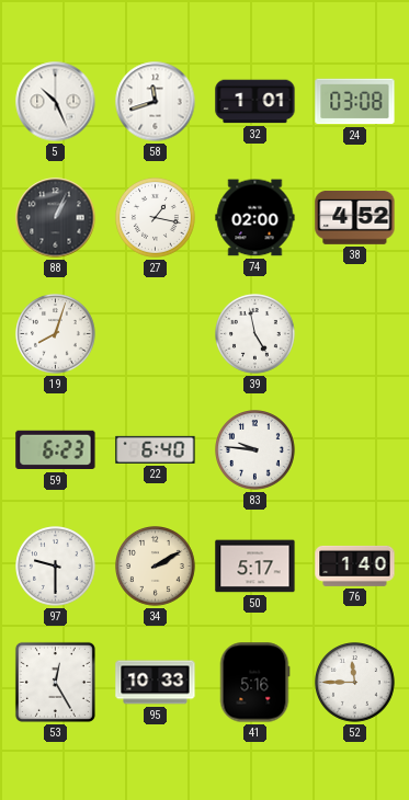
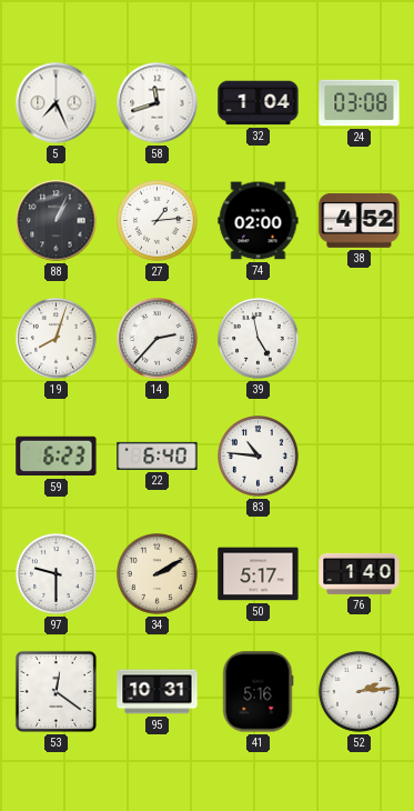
5: 10:26 -> 7:26 (57, 103)
32: 1:01 -> 1:04 (259, 103)
27: 1:17 -> 1:14 (158, 221)
14: none -> 2:37 (158, 339)
83: 9:46 -> 10:46 (259, 457)
53: 12:25 -> 12:21 (55, 691)
95: 10:33 -> 10:31 (158, 692)
52: 11:45 -> 2:14 (360, 692)
